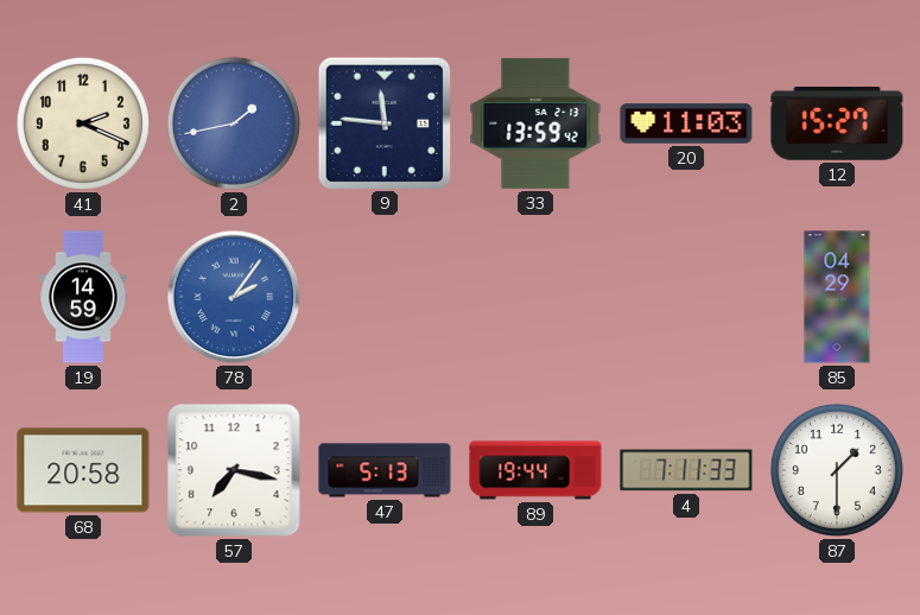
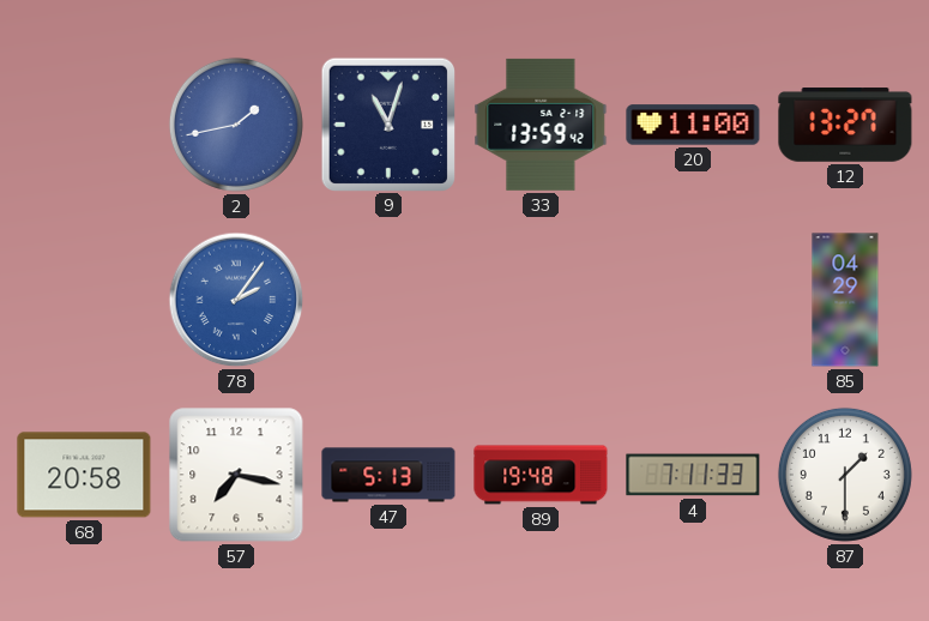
41: 2:19 -> none (83, 123)
9: 11:46 -> 11:03 (387, 123)
20: 11:03 -> 11:00 (693, 125)
12: 15:27 -> 13:27 (845, 125)
19: 14:59 -> none (83, 297)
89: 19:44 -> 19:48 (541, 475)
